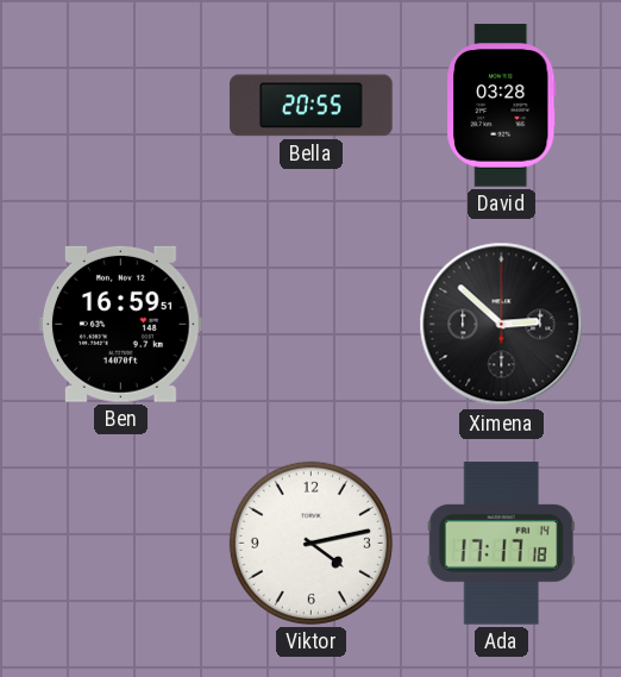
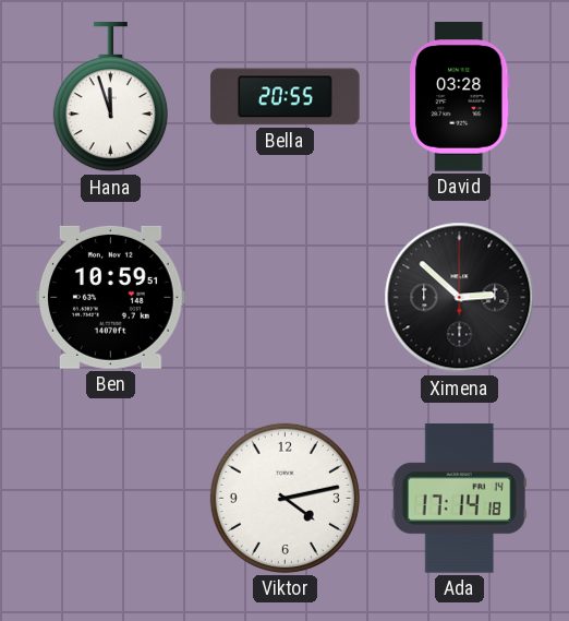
Hana: none -> 11:57 (110, 97)
Ben: 16:59 -> 10:59 (111, 297)
Ada: 17:17 -> 17:14 (459, 499)
